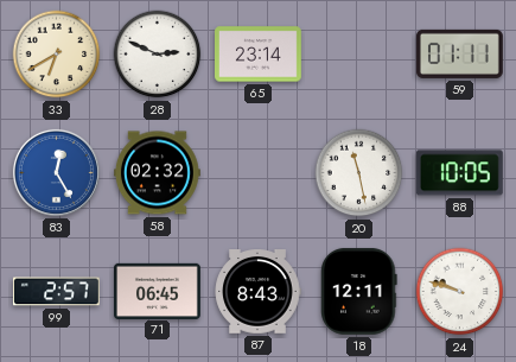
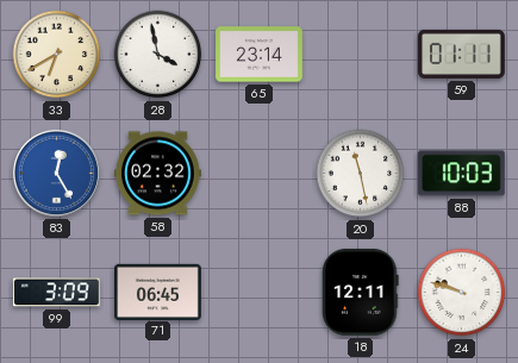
28: 2:49 -> 3:58 (158, 55)
88: 10:05 -> 10:03 (461, 174)
99: 2:57 -> 3:09 (57, 293)
87: 8:43 -> none (257, 292)
